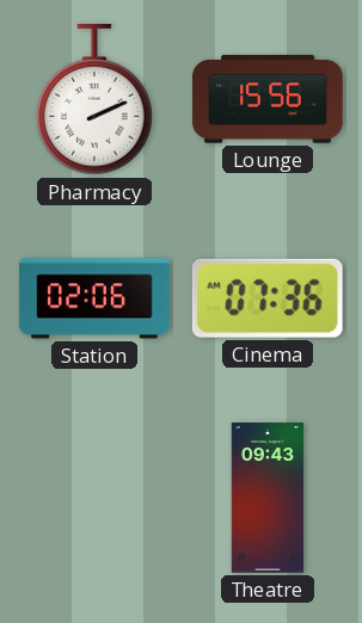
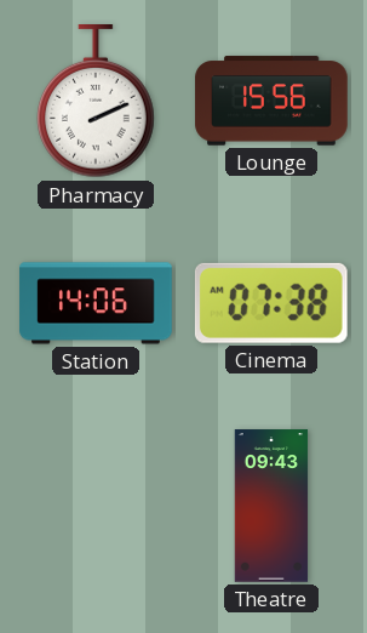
Station: 02:06 -> 14:06 (96, 303)
Cinema: 07:36 -> 07:38 (271, 303)
